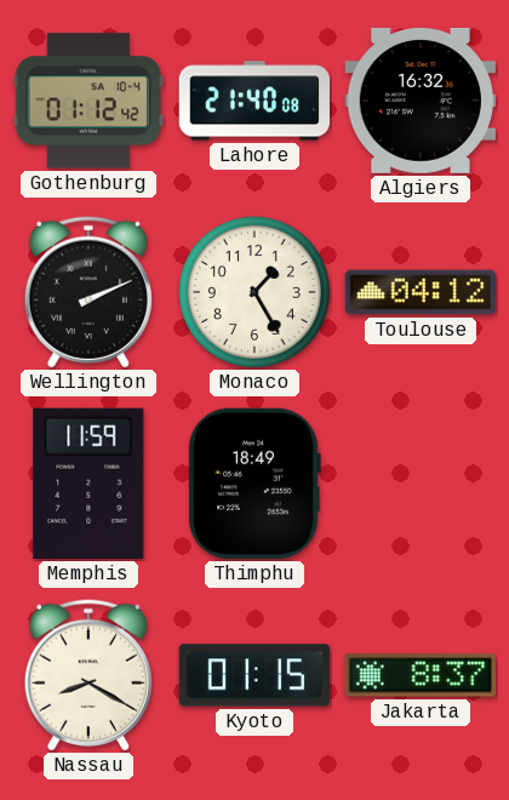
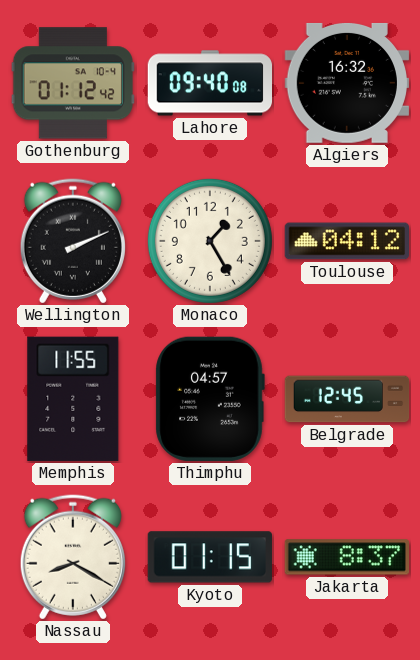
Lahore: 21:40 -> 09:40 (209, 83)
Memphis: 11:59 -> 11:55 (73, 399)
Thimphu: 18:49 -> 04:57 (210, 399)
Belgrade: none -> 12:45 (347, 399)
